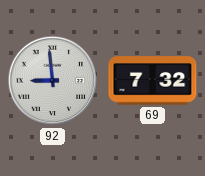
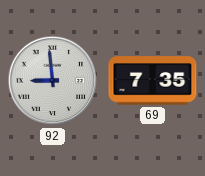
69: 7:32 -> 7:35 (153, 81)
